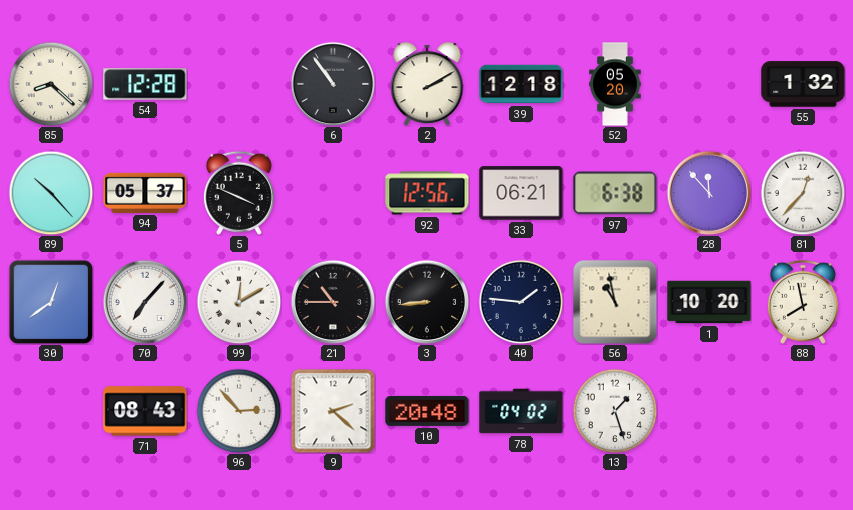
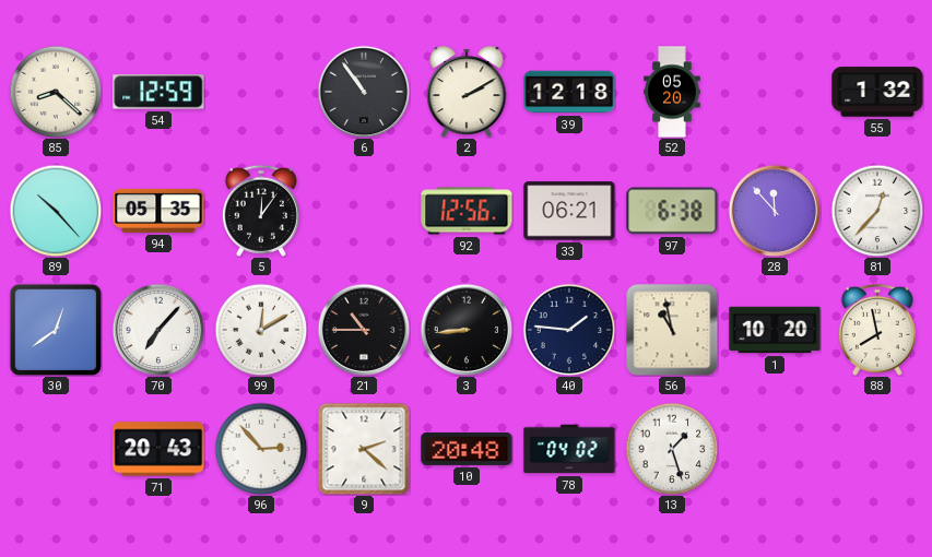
54: 12:28 -> 12:59 (158, 92)
94: 05:37 -> 05:35 (158, 211)
5: 3:49 -> 12:06 (261, 211)
71: 08:43 -> 20:43 (158, 449)
